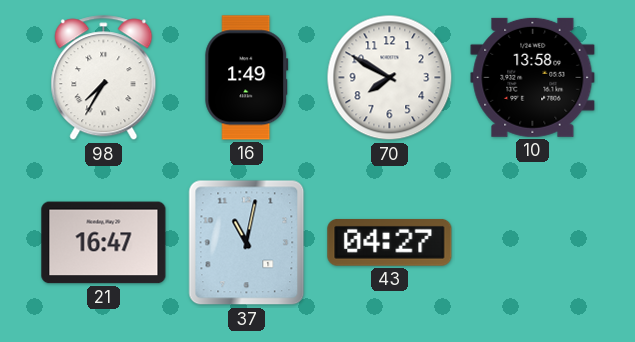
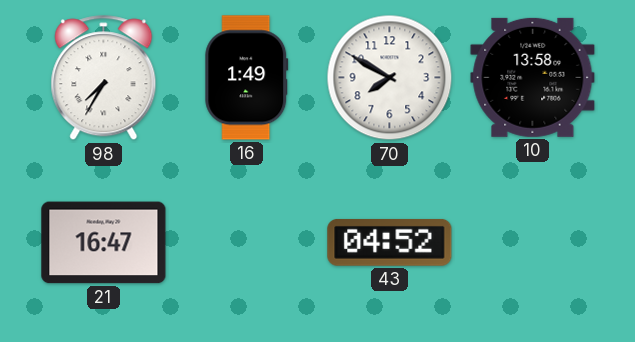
37: 11:02 -> none (247, 243)
43: 04:27 -> 04:52 (390, 243)
